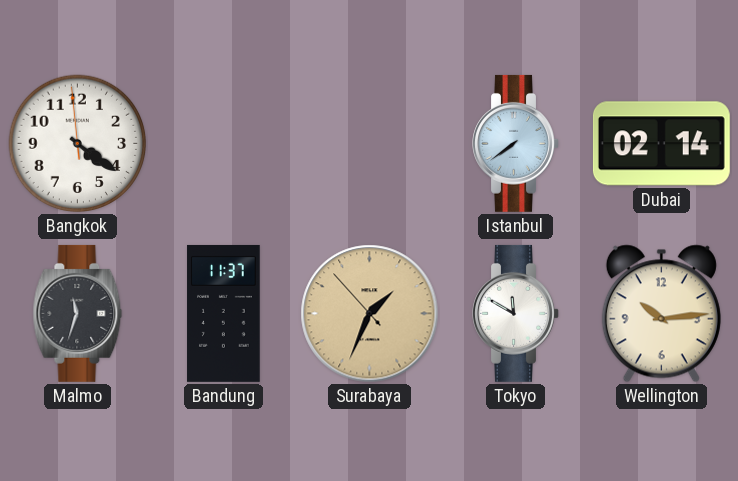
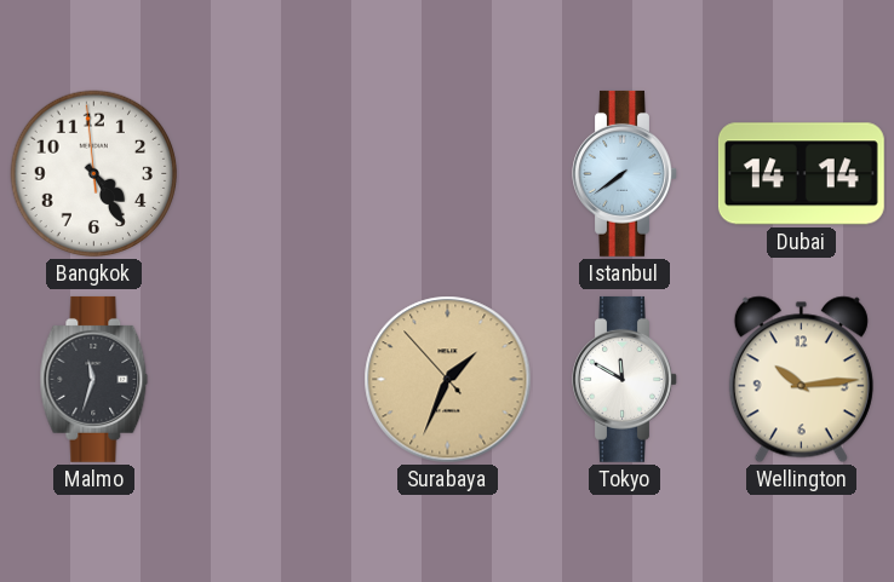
Bangkok: 4:20 -> 4:24 (94, 174)
Dubai: 02:14 -> 14:14 (801, 174)
Bandung: 11:37 -> none (224, 313)
